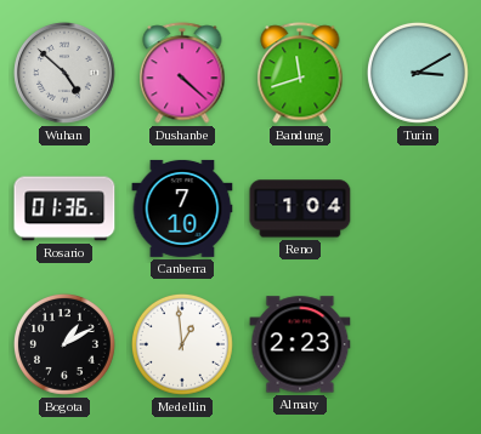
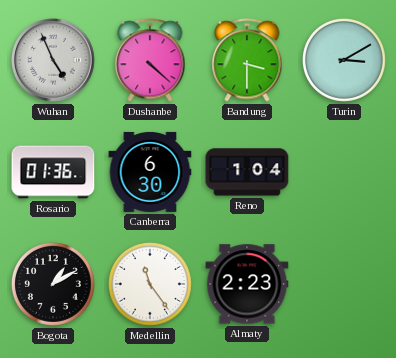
Wuhan: 4:52 -> 4:56 (53, 60)
Bandung: 11:42 -> 3:30 (247, 60)
Canberra: 7:10 -> 6:30 (150, 172)
Medellin: 12:59 -> 11:24 (150, 284)
